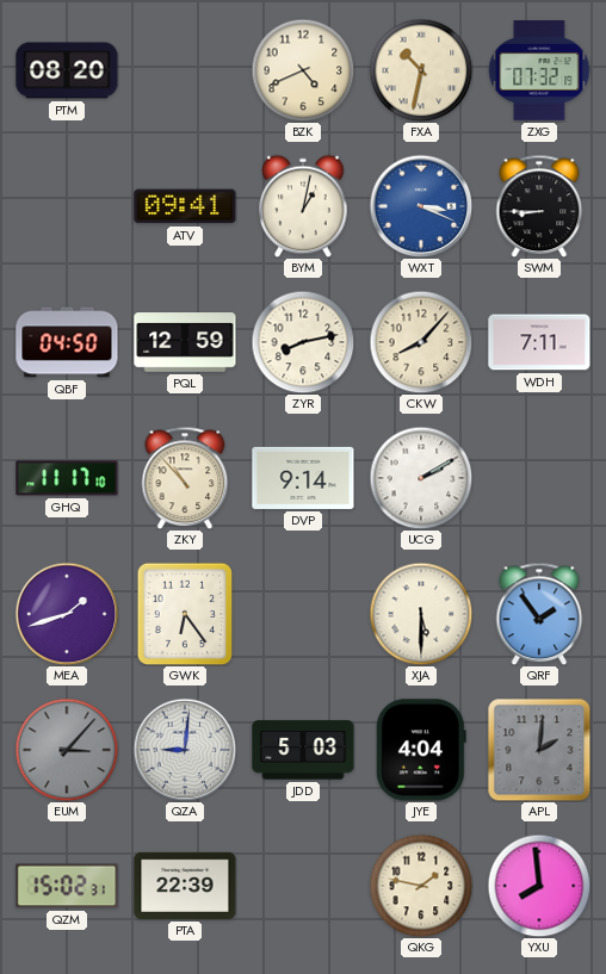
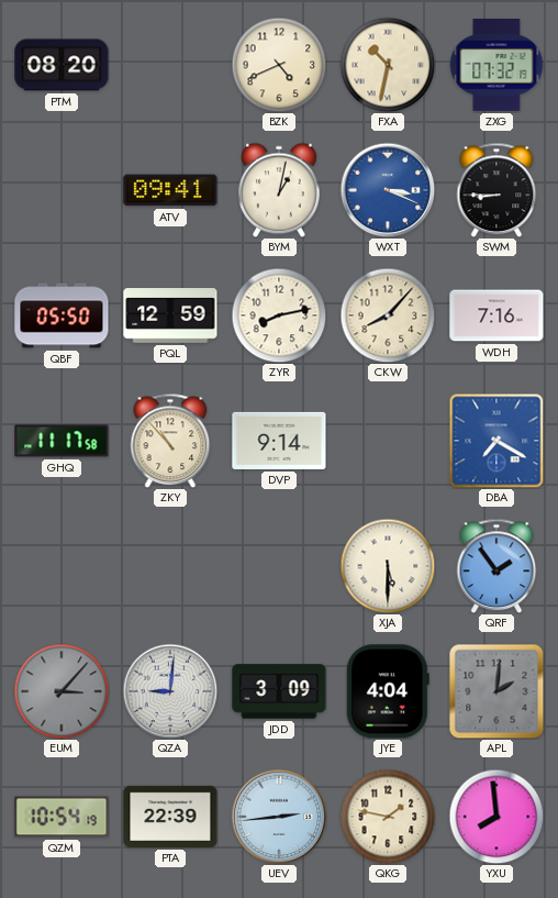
QBF: 04:50 -> 05:50 (62, 315)
WDH: 7:11 -> 7:16 (496, 315)
GHQ: 11:17:10 -> 11:17:58 (62, 441)
UCG: 2:10 -> none (421, 478)
DBA: none -> 7:20 (496, 441)
MEA: 1:42 -> none (67, 614)
GWK: 6:24 -> none (185, 614)
JDD: 5:03 -> 3:09 (279, 691)
QZM: 15:02 -> 10:54 (62, 817)
UEV: none -> 2:44 (279, 817)
